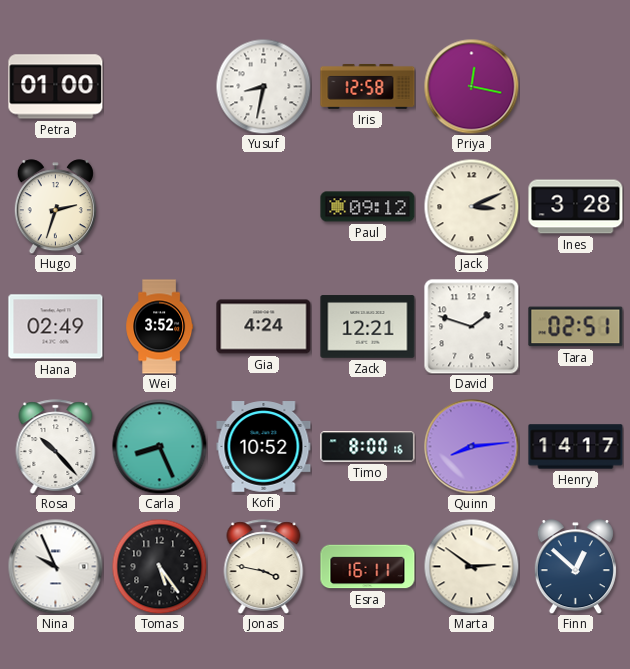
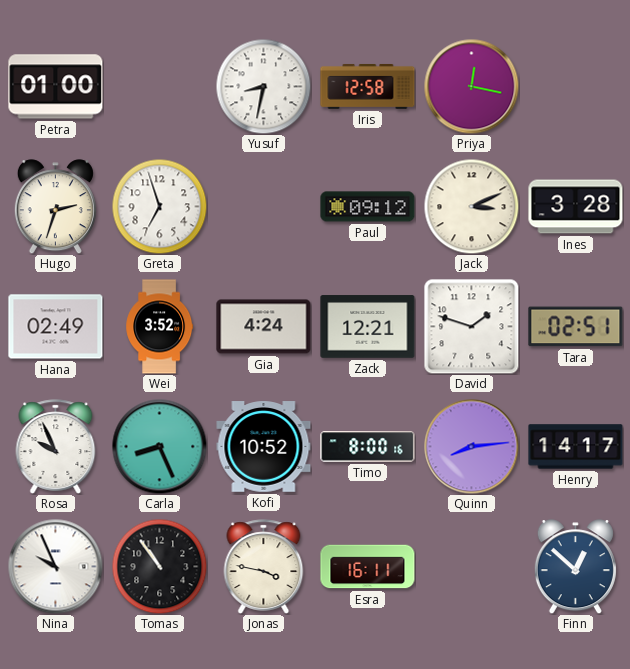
Greta: none -> 6:57 (159, 206)
Rosa: 10:23 -> 9:56 (56, 447)
Tomas: 5:24 -> 10:54 (159, 566)
Marta: 2:51 -> none (471, 566)
